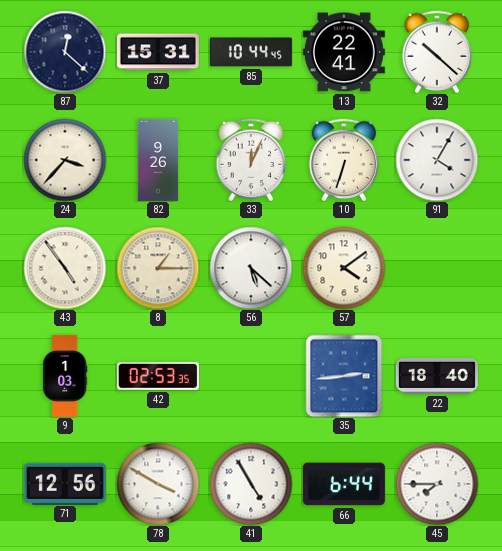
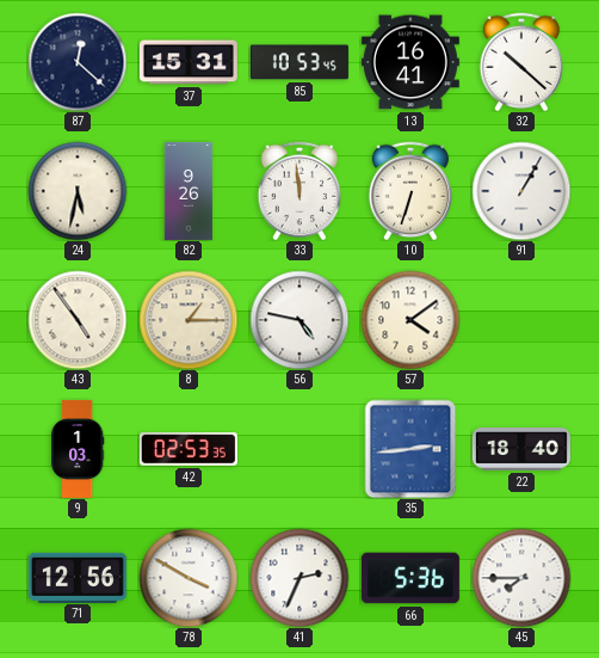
85: 10:44 -> 10:53 (299, 62)
13: 22:41 -> 16:41 (410, 62)
24: 3:37 -> 5:32 (78, 191)
33: 12:04 -> 11:59 (299, 191)
91: 4:05 -> 1:05 (521, 191)
56: 5:22 -> 4:47 (299, 320)
41: 4:55 -> 2:34 (299, 578)
66: 6:44 -> 5:36 (410, 578)
